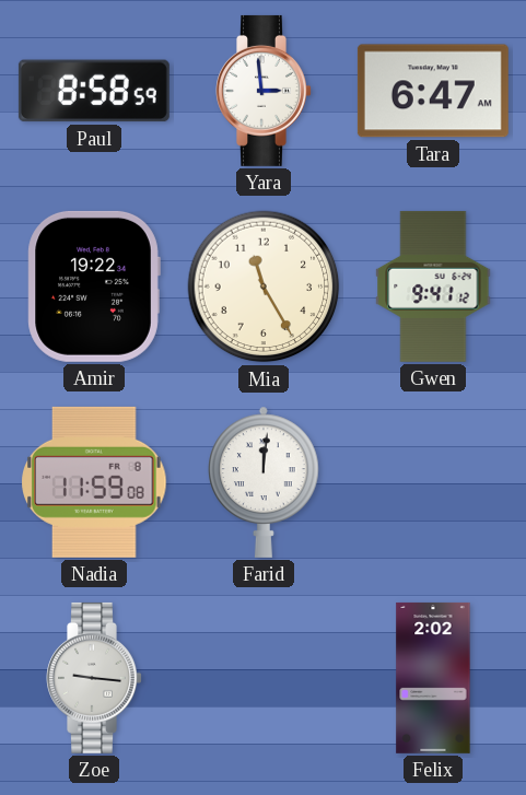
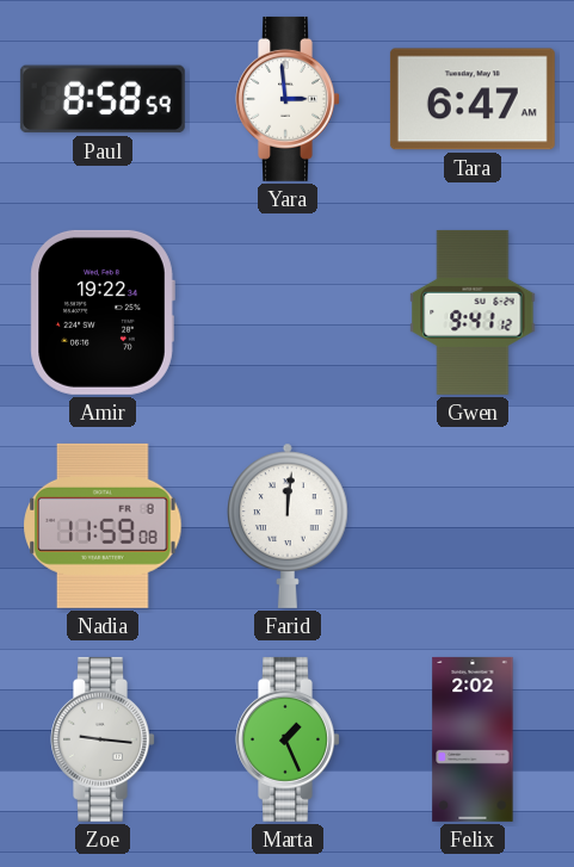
Mia: 11:25 -> none (264, 287)
Marta: none -> 1:26 (288, 739)
